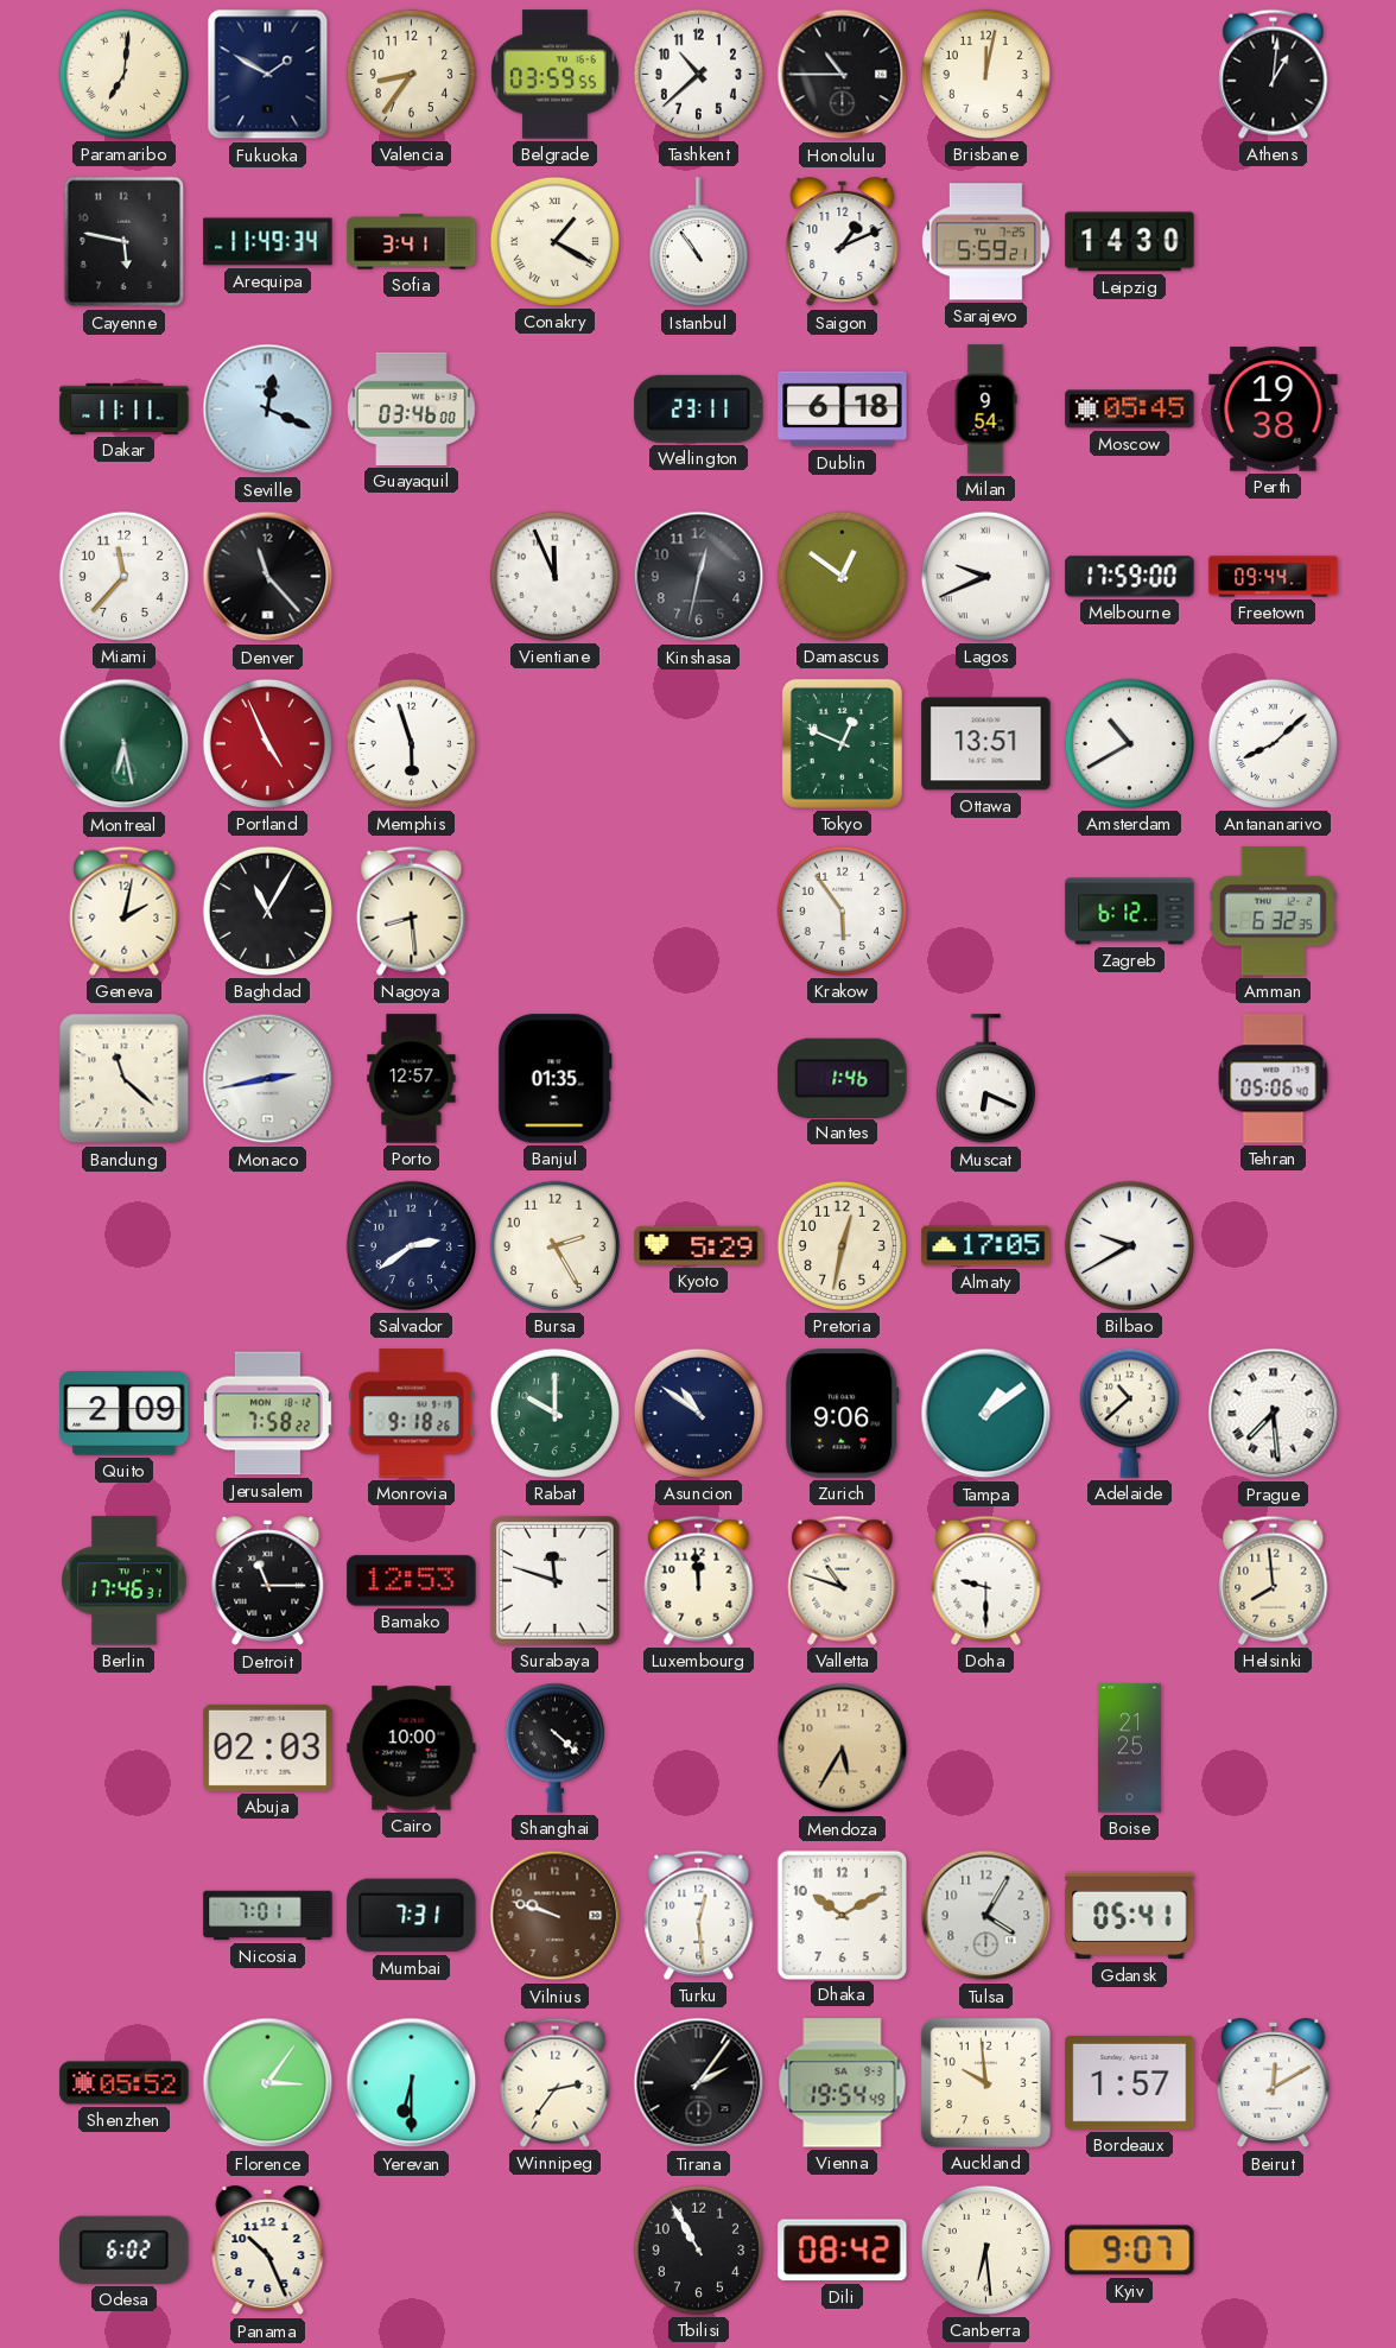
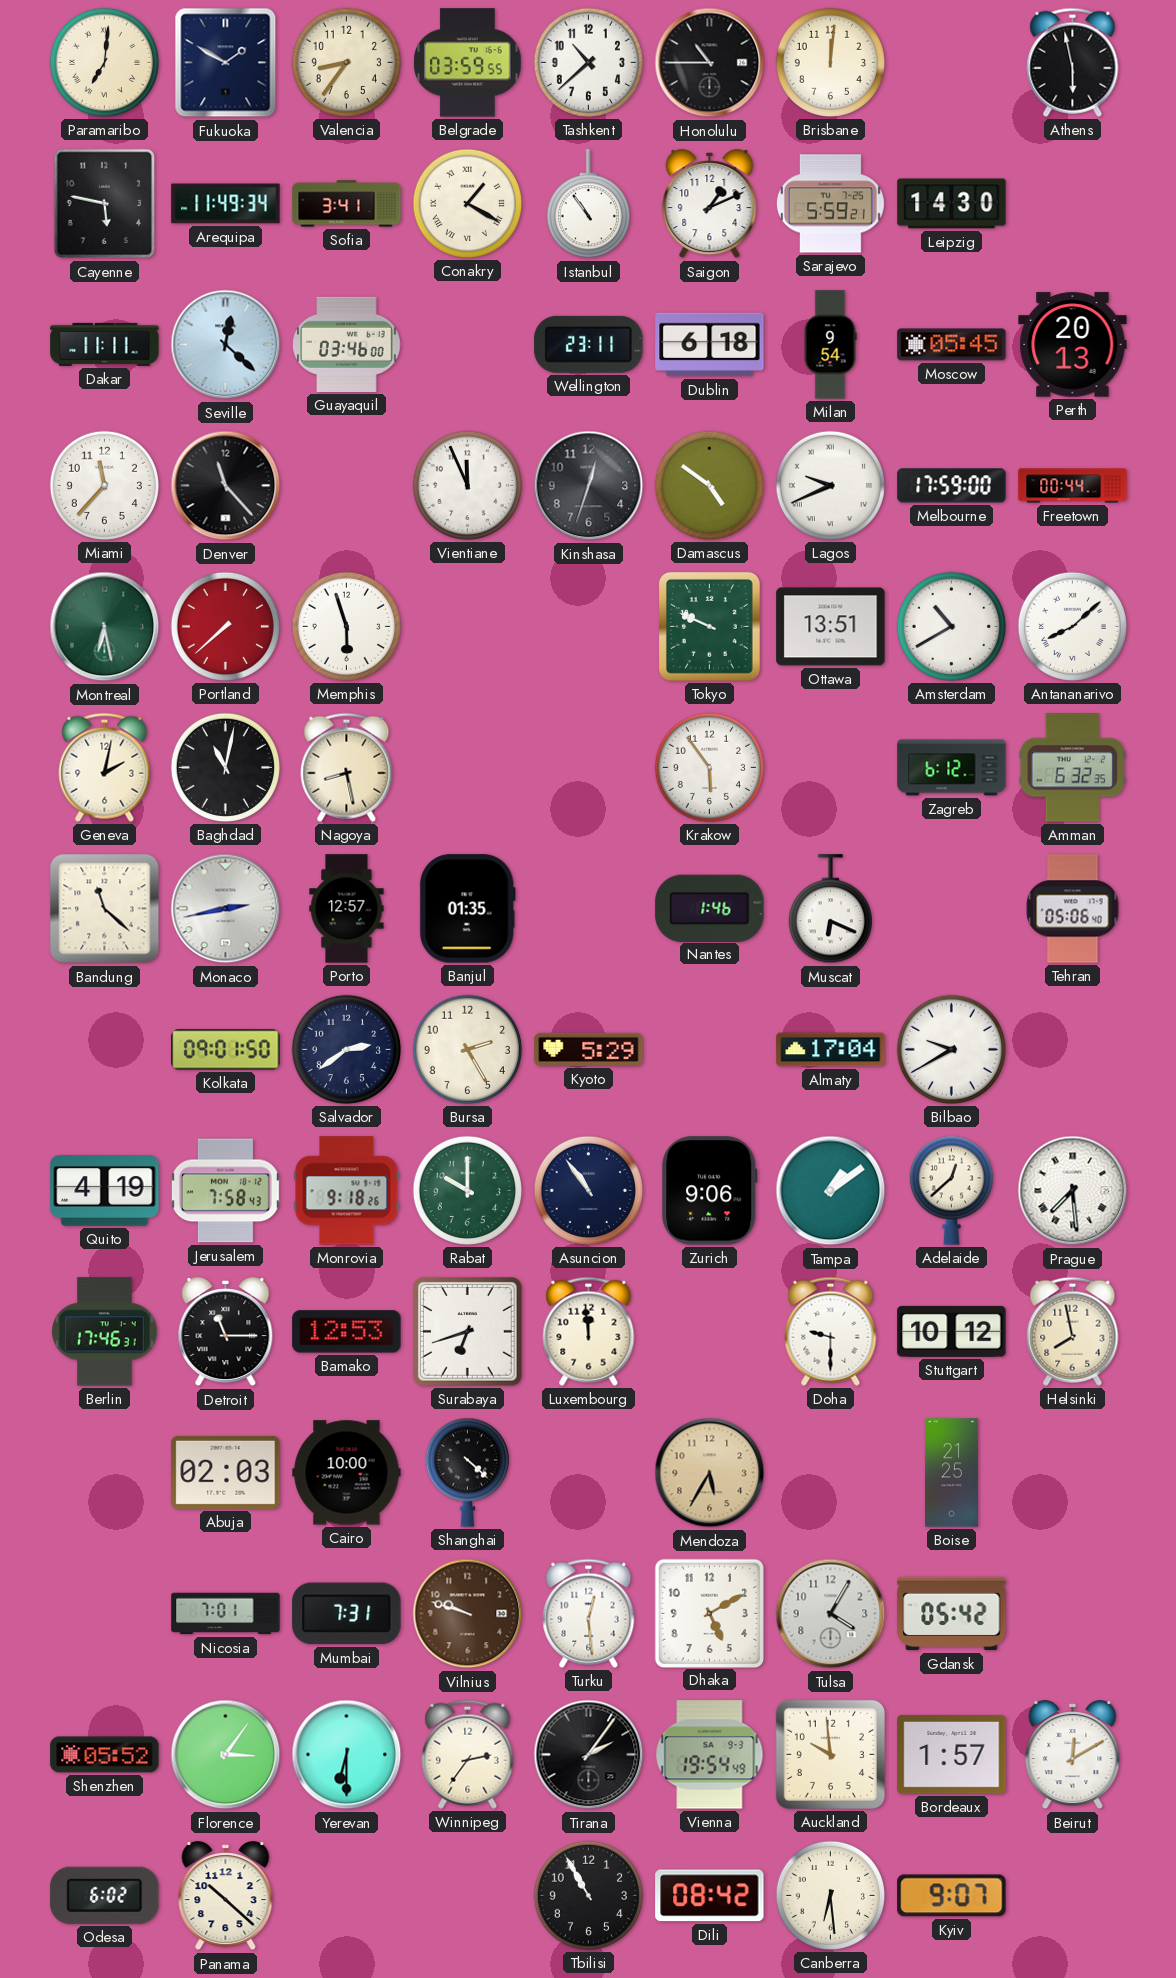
Brisbane: 12:02 -> 12:01 (830, 62)
Athens: 1:01 -> 5:58 (1073, 62)
Seville: 12:19 -> 12:22 (226, 345)
Perth: 19:38 -> 20:13 (1073, 345)
Kinshasa: 12:32 -> 12:33 (589, 486)
Damascus: 12:51 -> 4:51 (709, 485)
Freetown: 09:44 -> 00:44 (1073, 486)
Portland: 4:56 -> 7:38 (225, 626)
Tokyo: 12:49 -> 9:49 (709, 626)
Baghdad: 11:05 -> 11:02 (225, 767)
Nagoya: 8:29 -> 8:28 (347, 767)
Kolkata: none -> 09:01 (226, 1050)
Pretoria: 12:32 -> none (842, 1245)
Almaty: 17:05 -> 17:04 (831, 1050)
Quito: 2:09 -> 4:19 (105, 1191)
Jerusalem: 7:58:22 -> 7:58:43 (225, 1191)
Asuncion: 10:51 -> 10:54 (588, 1190)
Adelaide: 10:38 -> 12:38 (951, 1190)
Surabaya: 11:48 -> 6:42 (468, 1332)
Valletta: 10:48 -> none (843, 1580)
Stuttgart: none -> 10:12 (952, 1331)
Helsinki: 7:59 -> 7:58 (1073, 1331)
Dhaka: 10:10 -> 5:10 (709, 1613)
Gdansk: 05:41 -> 05:42 (952, 1614)
Panama: 10:26 -> 10:22 (226, 1896)
